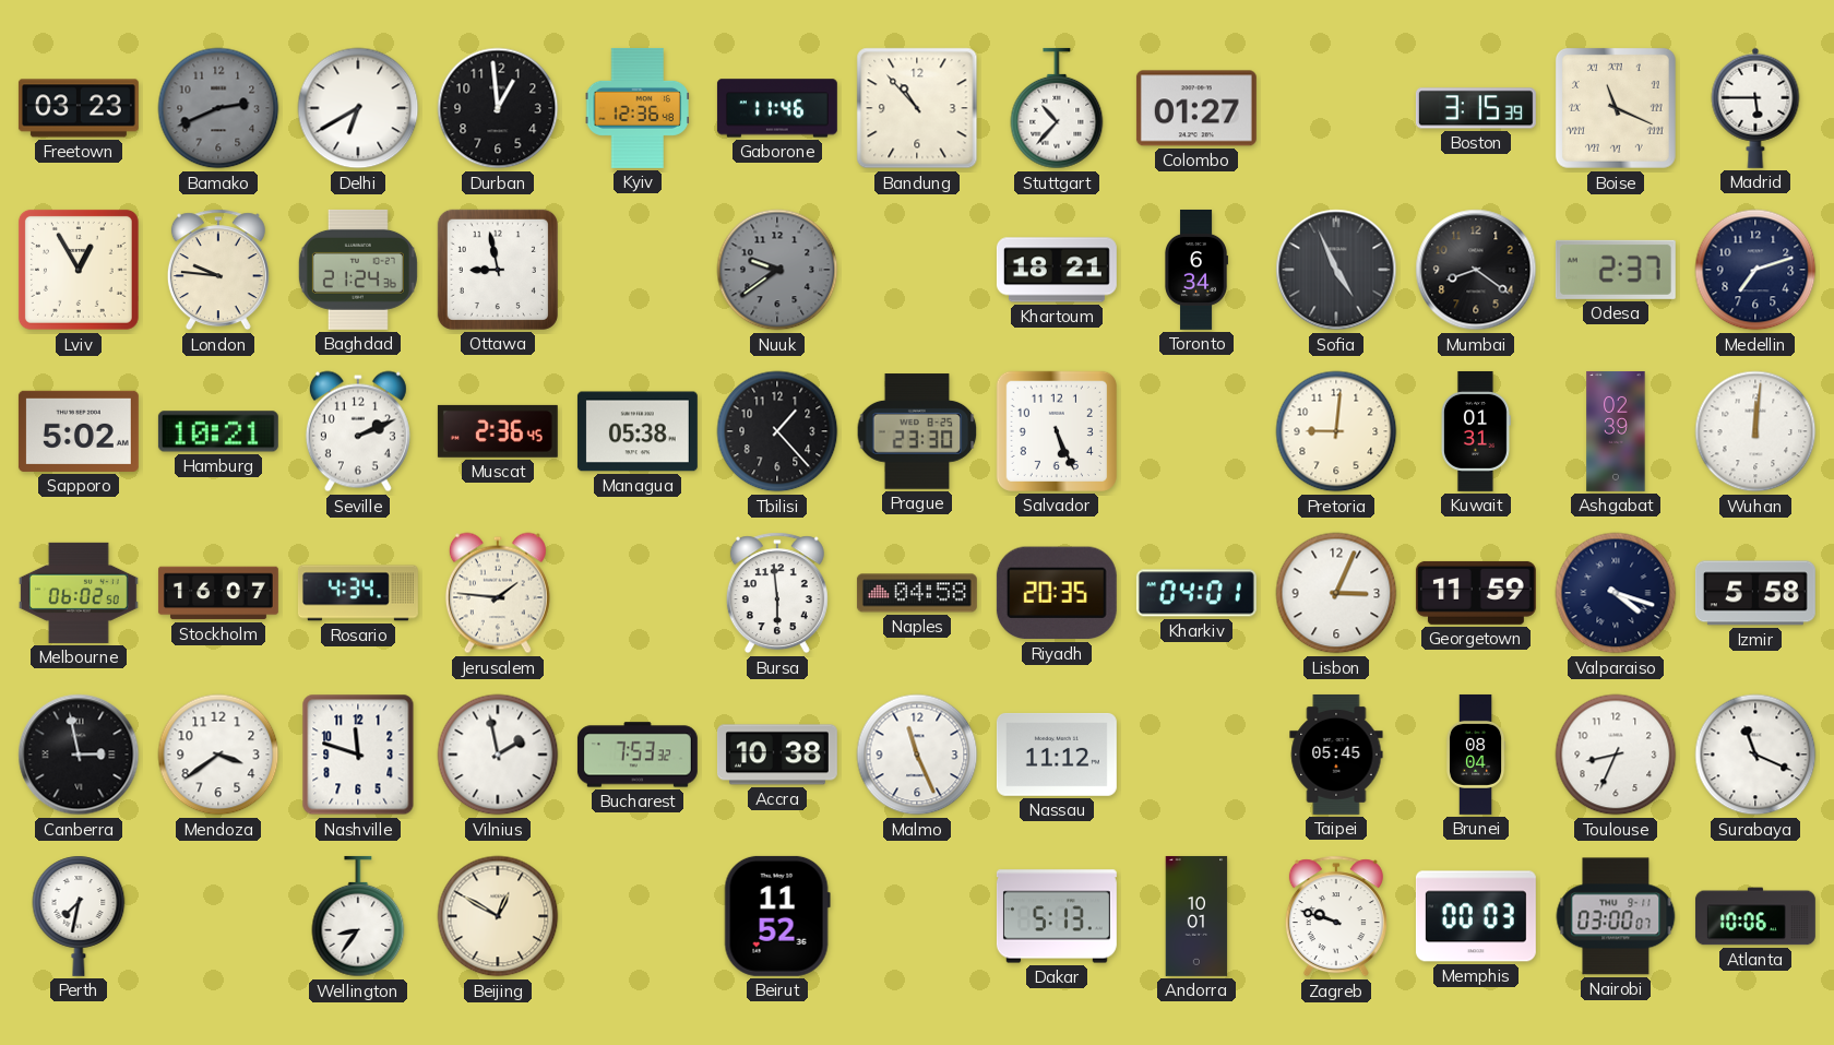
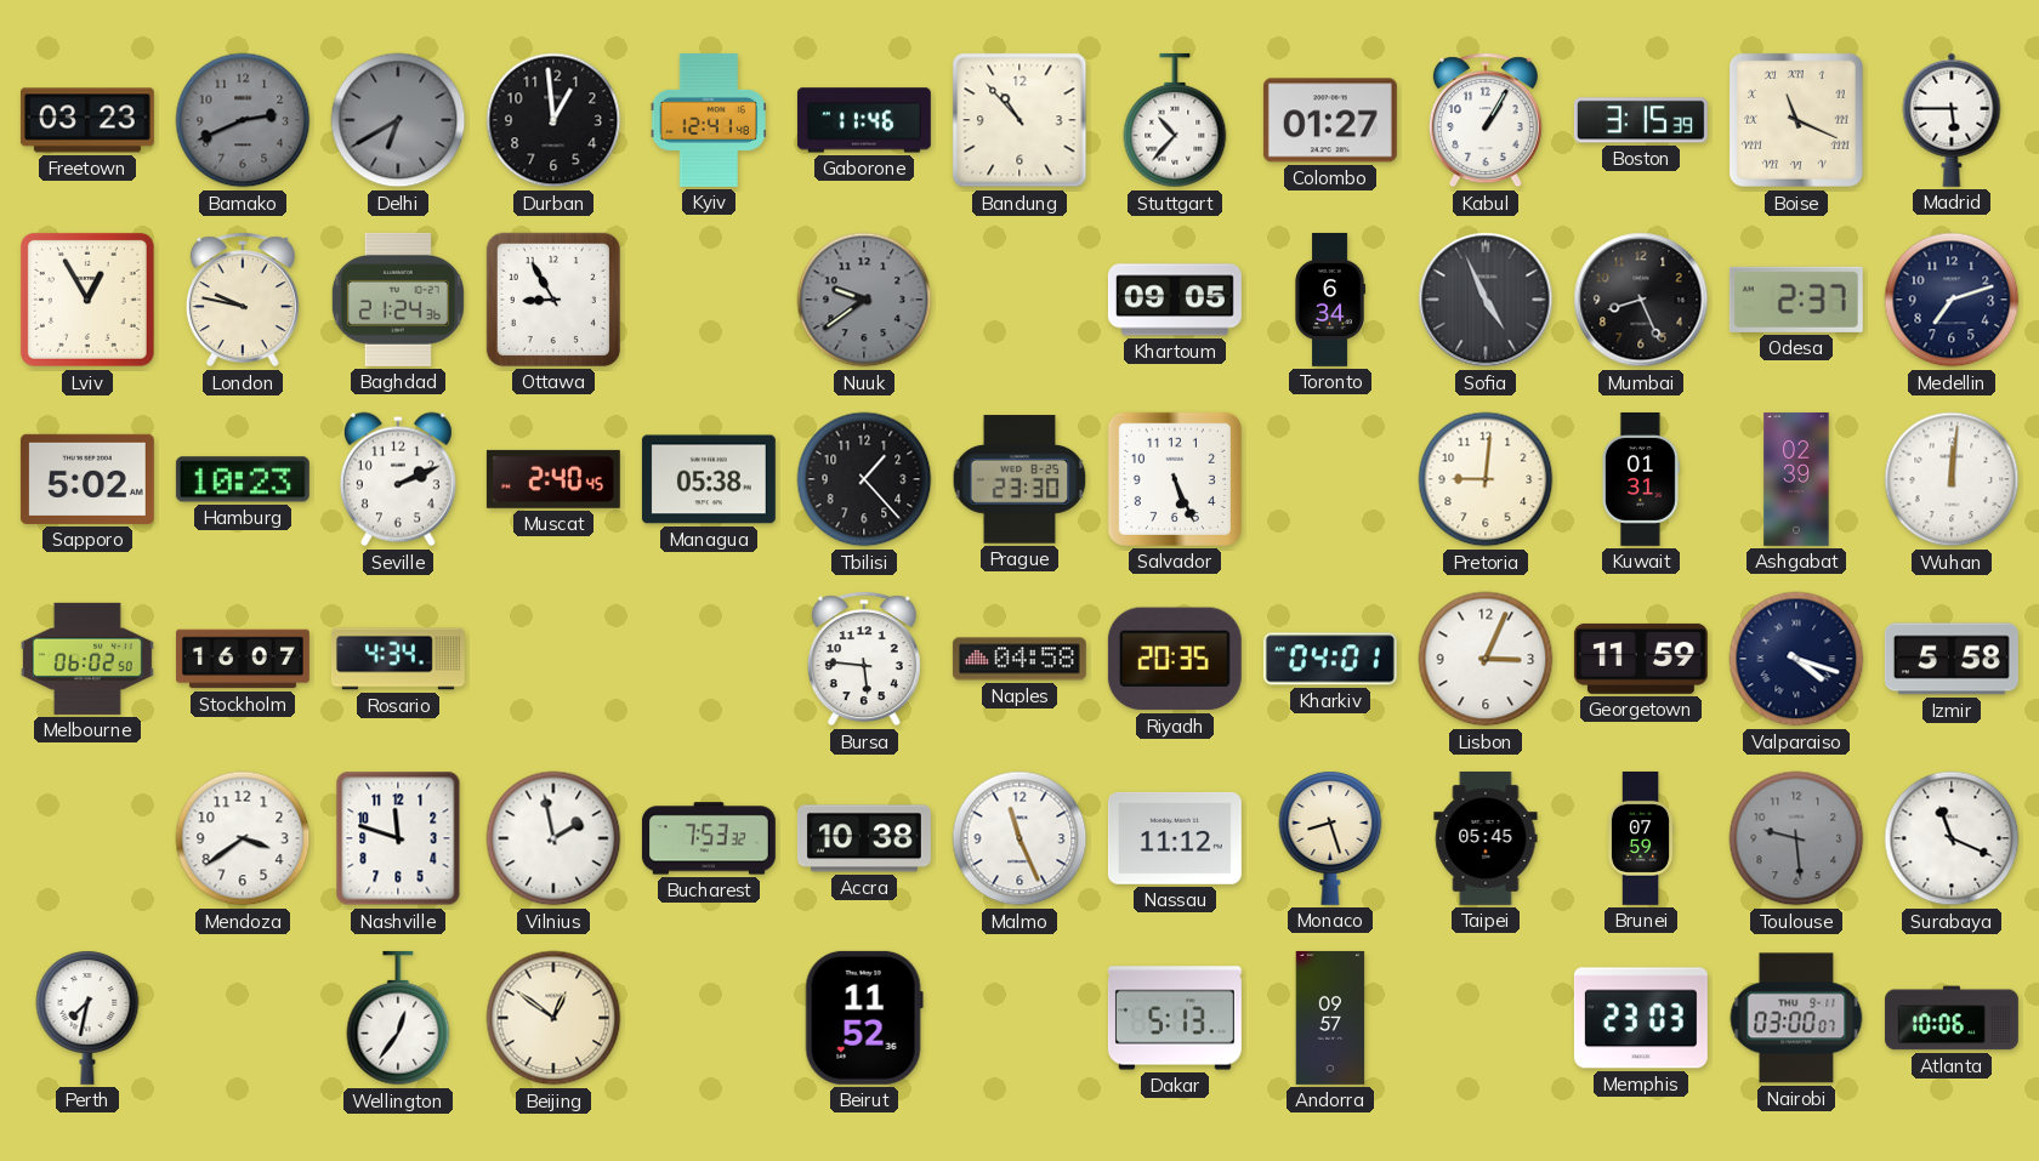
Delhi dial: white -> grey (398, 120)
Kyiv: 12:36 -> 12:41 (708, 120)
Kabul: none -> 1:05 (1486, 120)
London: 9:46 -> 9:47 (243, 300)
Ottawa: 8:58 -> 8:55 (553, 300)
Khartoum: 18:21 -> 09:05 (1175, 300)
Mumbai: 8:21 -> 8:26 (1641, 300)
Hamburg: 10:21 -> 10:23 (243, 479)
Muscat: 2:36 -> 2:40 (553, 479)
Jerusalem: 1:46 -> none (498, 593)
Bursa: 5:59 -> 5:46 (864, 659)
Canberra: 2:58 -> none (79, 755)
Monaco: none -> 8:27 (1330, 838)
Brunei: 08:04 -> 07:59 (1641, 838)
Toulouse: 8:34 -> 9:29 (1796, 838)
Toulouse dial: white -> grey (1796, 838)
Wellington: 8:36 -> 12:36 (398, 1018)
Beijing: 12:50 -> 12:51 (553, 1018)
Andorra: 10:01 -> 09:57 (1330, 1018)
Zagreb: 9:48 -> none (1336, 916)
Memphis: 00:03 -> 23:03 (1641, 1018)
